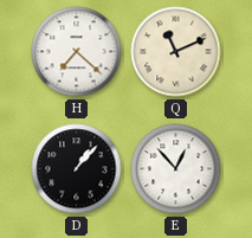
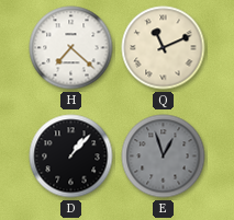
E: 12:53 -> 12:57 (164, 157)
E dial: white -> grey (164, 157)
